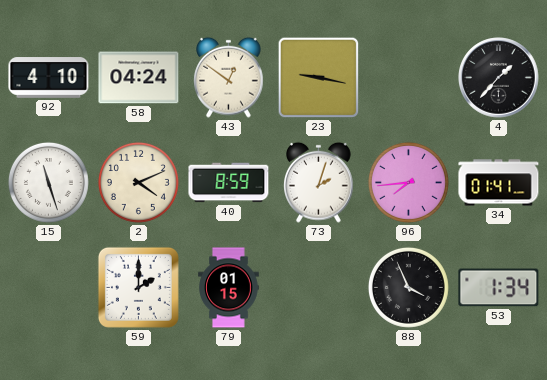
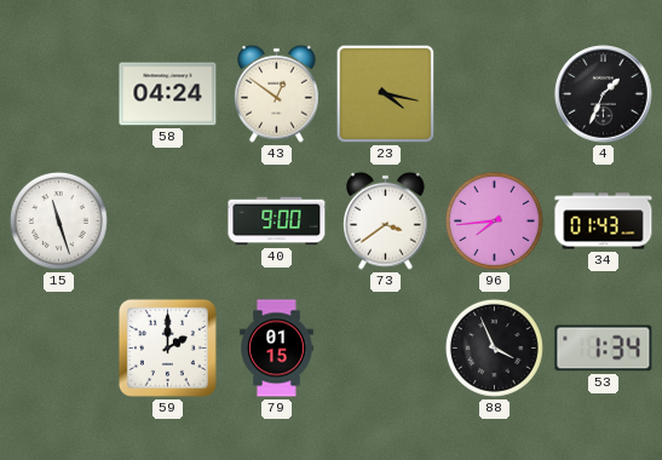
92: 4:10 -> none (49, 78)
23: 9:17 -> 4:17 (386, 94)
4: 1:37 -> 1:34 (604, 94)
2: 4:11 -> none (138, 182)
40: 8:59 -> 9:00 (277, 222)
73: 2:03 -> 3:39 (386, 220)
34: 01:41 -> 01:43 (604, 222)
